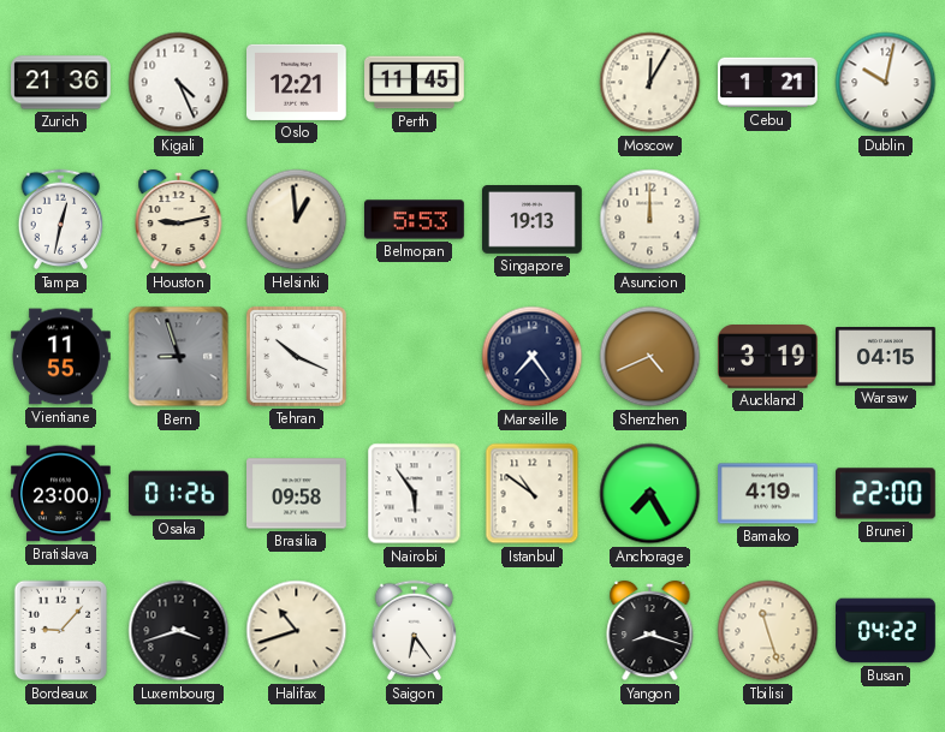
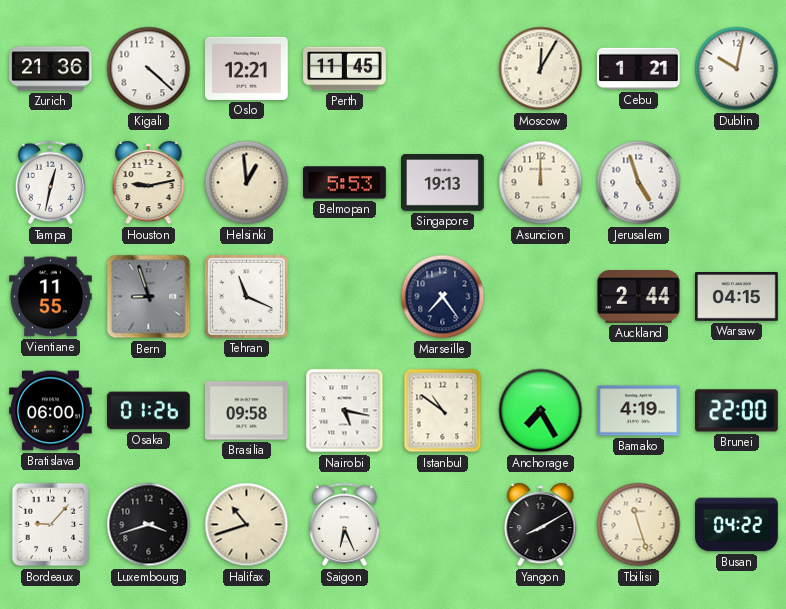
Kigali: 4:26 -> 4:22 (149, 69)
Jerusalem: none -> 4:57 (639, 183)
Tehran: 10:19 -> 11:19 (246, 296)
Shenzhen: 4:41 -> none (650, 357)
Auckland: 3:19 -> 2:44 (638, 297)
Bratislava: 23:00 -> 06:00 (51, 411)
Nairobi: 5:54 -> 5:17 (345, 411)
Saigon: 6:24 -> 6:26 (345, 525)
Yangon: 8:18 -> 8:10 (541, 525)
